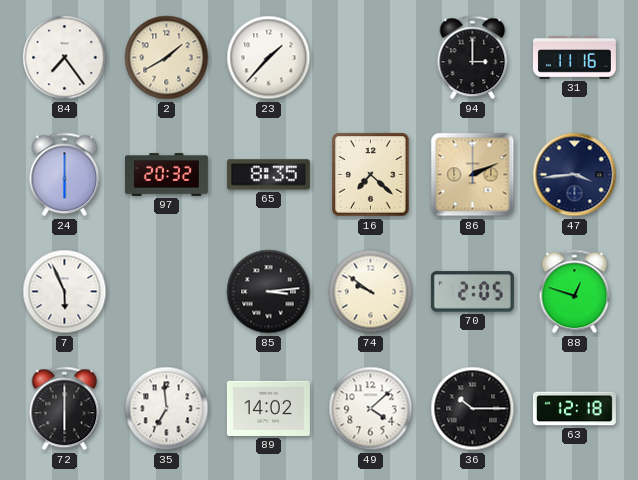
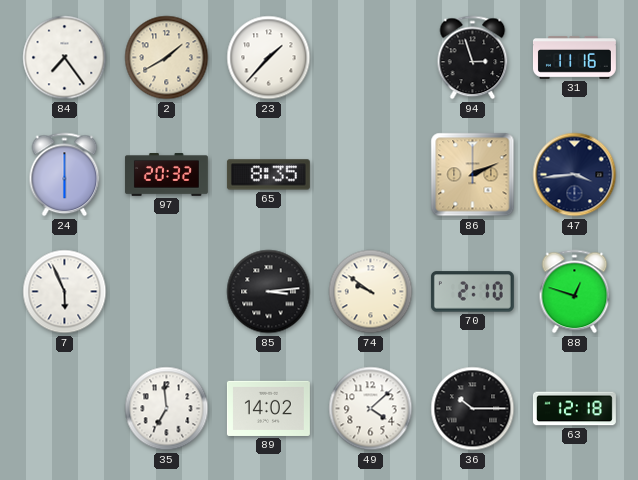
94: 3:00 -> 2:57 (473, 58)
16: 7:22 -> none (371, 175)
70: 2:05 -> 2:10 (472, 292)
72: 6:00 -> none (65, 409)
